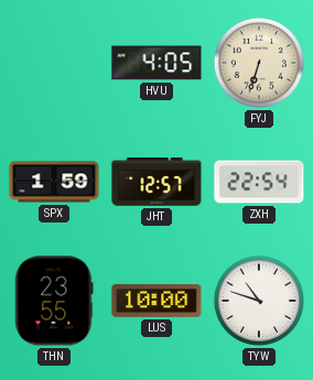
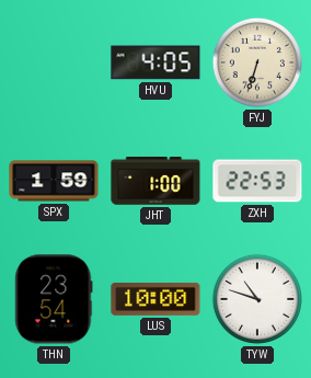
JHT: 12:57 -> 1:00 (155, 181)
ZXH: 22:54 -> 22:53 (257, 181)
THN: 23:55 -> 23:54 (54, 299)
